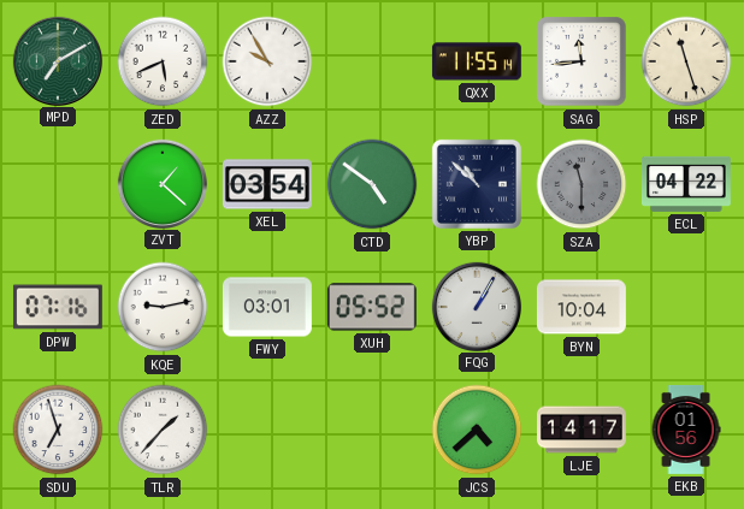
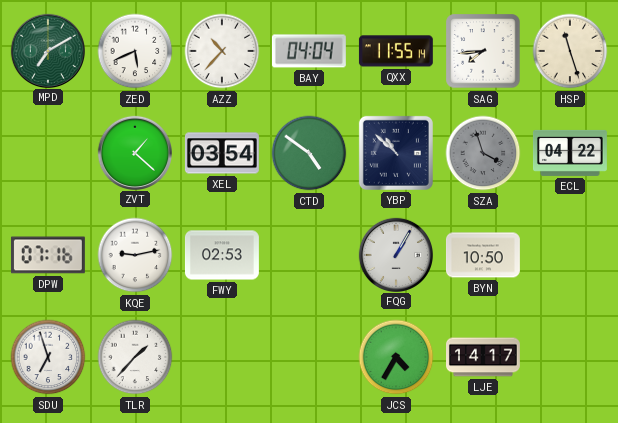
AZZ: 9:55 -> 10:37 (222, 51)
BAY: none -> 04:04 (309, 51)
SAG: 11:44 -> 7:44 (483, 51)
SZA: 11:30 -> 3:57 (483, 153)
FWY: 03:01 -> 02:53 (222, 255)
XUH: 05:52 -> none (372, 307)
BYN: 10:04 -> 10:50 (483, 255)
JCS: 4:38 -> 4:35 (396, 357)
EKB: 01:56 -> none (686, 430)
